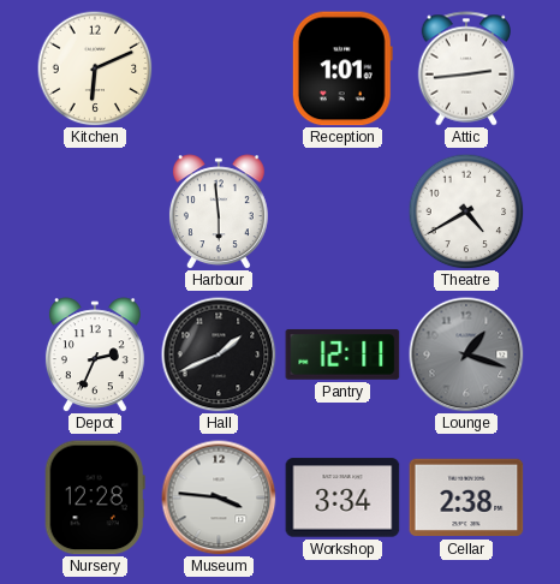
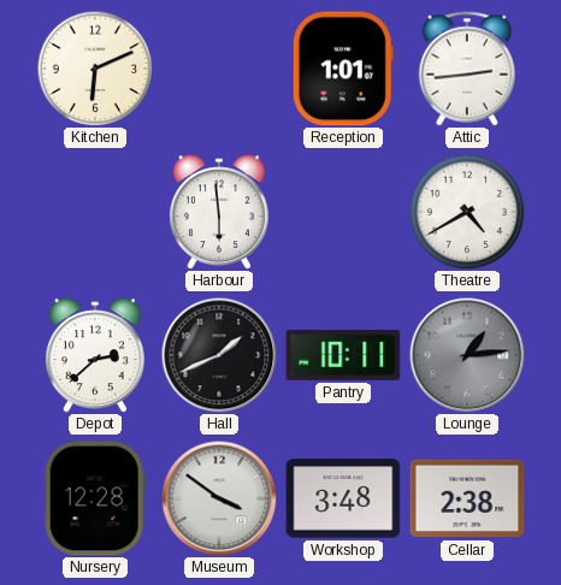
Depot: 2:34 -> 2:38 (95, 355)
Pantry: 12:11 -> 10:11 (343, 355)
Lounge: 1:18 -> 1:14 (467, 355)
Museum: 3:46 -> 3:51 (219, 498)
Workshop: 3:34 -> 3:48 (343, 498)
